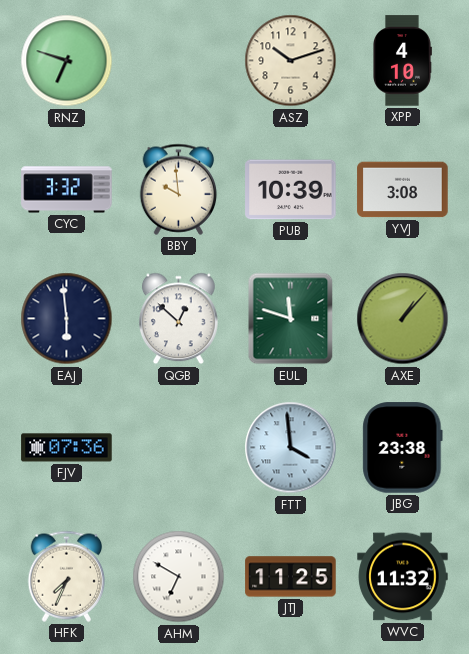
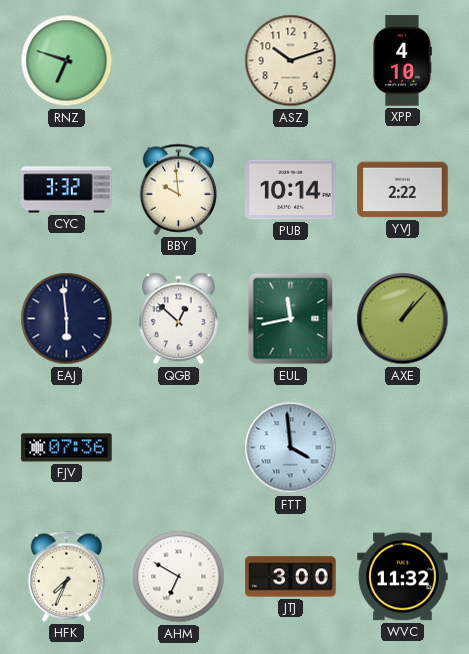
PUB: 10:39 -> 10:14 (291, 190)
YVJ: 3:08 -> 2:22 (403, 190)
EUL: 11:48 -> 11:43 (291, 319)
JBG: 23:38 -> none (403, 448)
JTJ: 11:25 -> 3:00 (291, 577)
